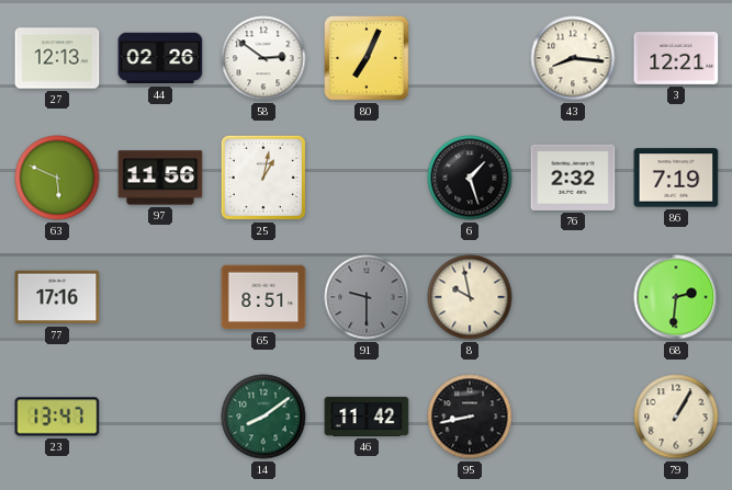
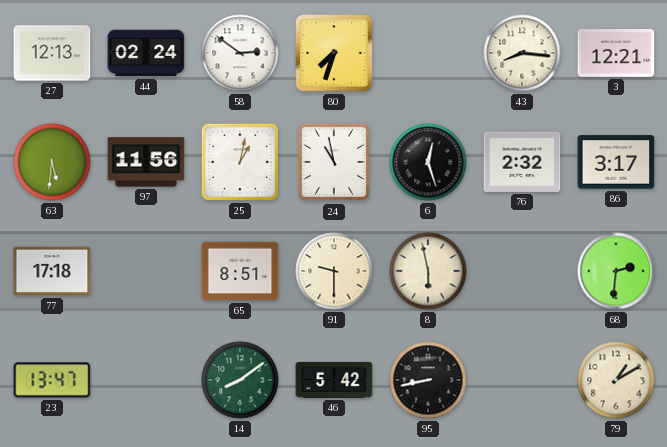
44: 02:26 -> 02:24 (146, 53)
80: 7:04 -> 7:33 (335, 54)
63: 5:49 -> 5:31 (52, 162)
24: none -> 10:58 (334, 162)
6: 1:27 -> 12:27 (428, 162)
86: 7:19 -> 3:17 (616, 162)
77: 17:16 -> 17:18 (52, 271)
91 dial: grey -> cream (334, 271)
8: 9:58 -> 5:58 (428, 271)
46: 11:42 -> 5:42 (334, 380)
79: 1:05 -> 1:10 (616, 380)
